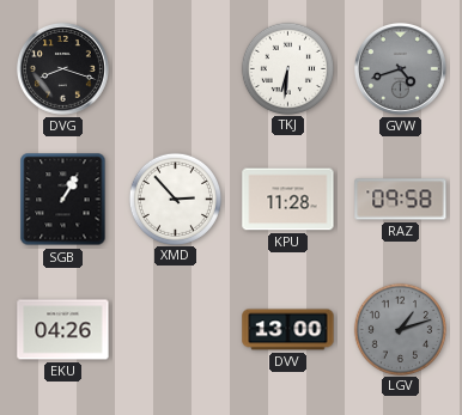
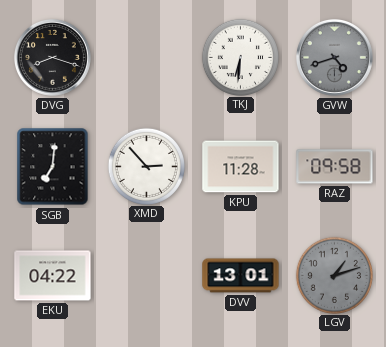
SGB: 1:05 -> 7:01 (53, 167)
EKU: 04:26 -> 04:22 (53, 276)
DVV: 13:00 -> 13:01 (241, 276)
